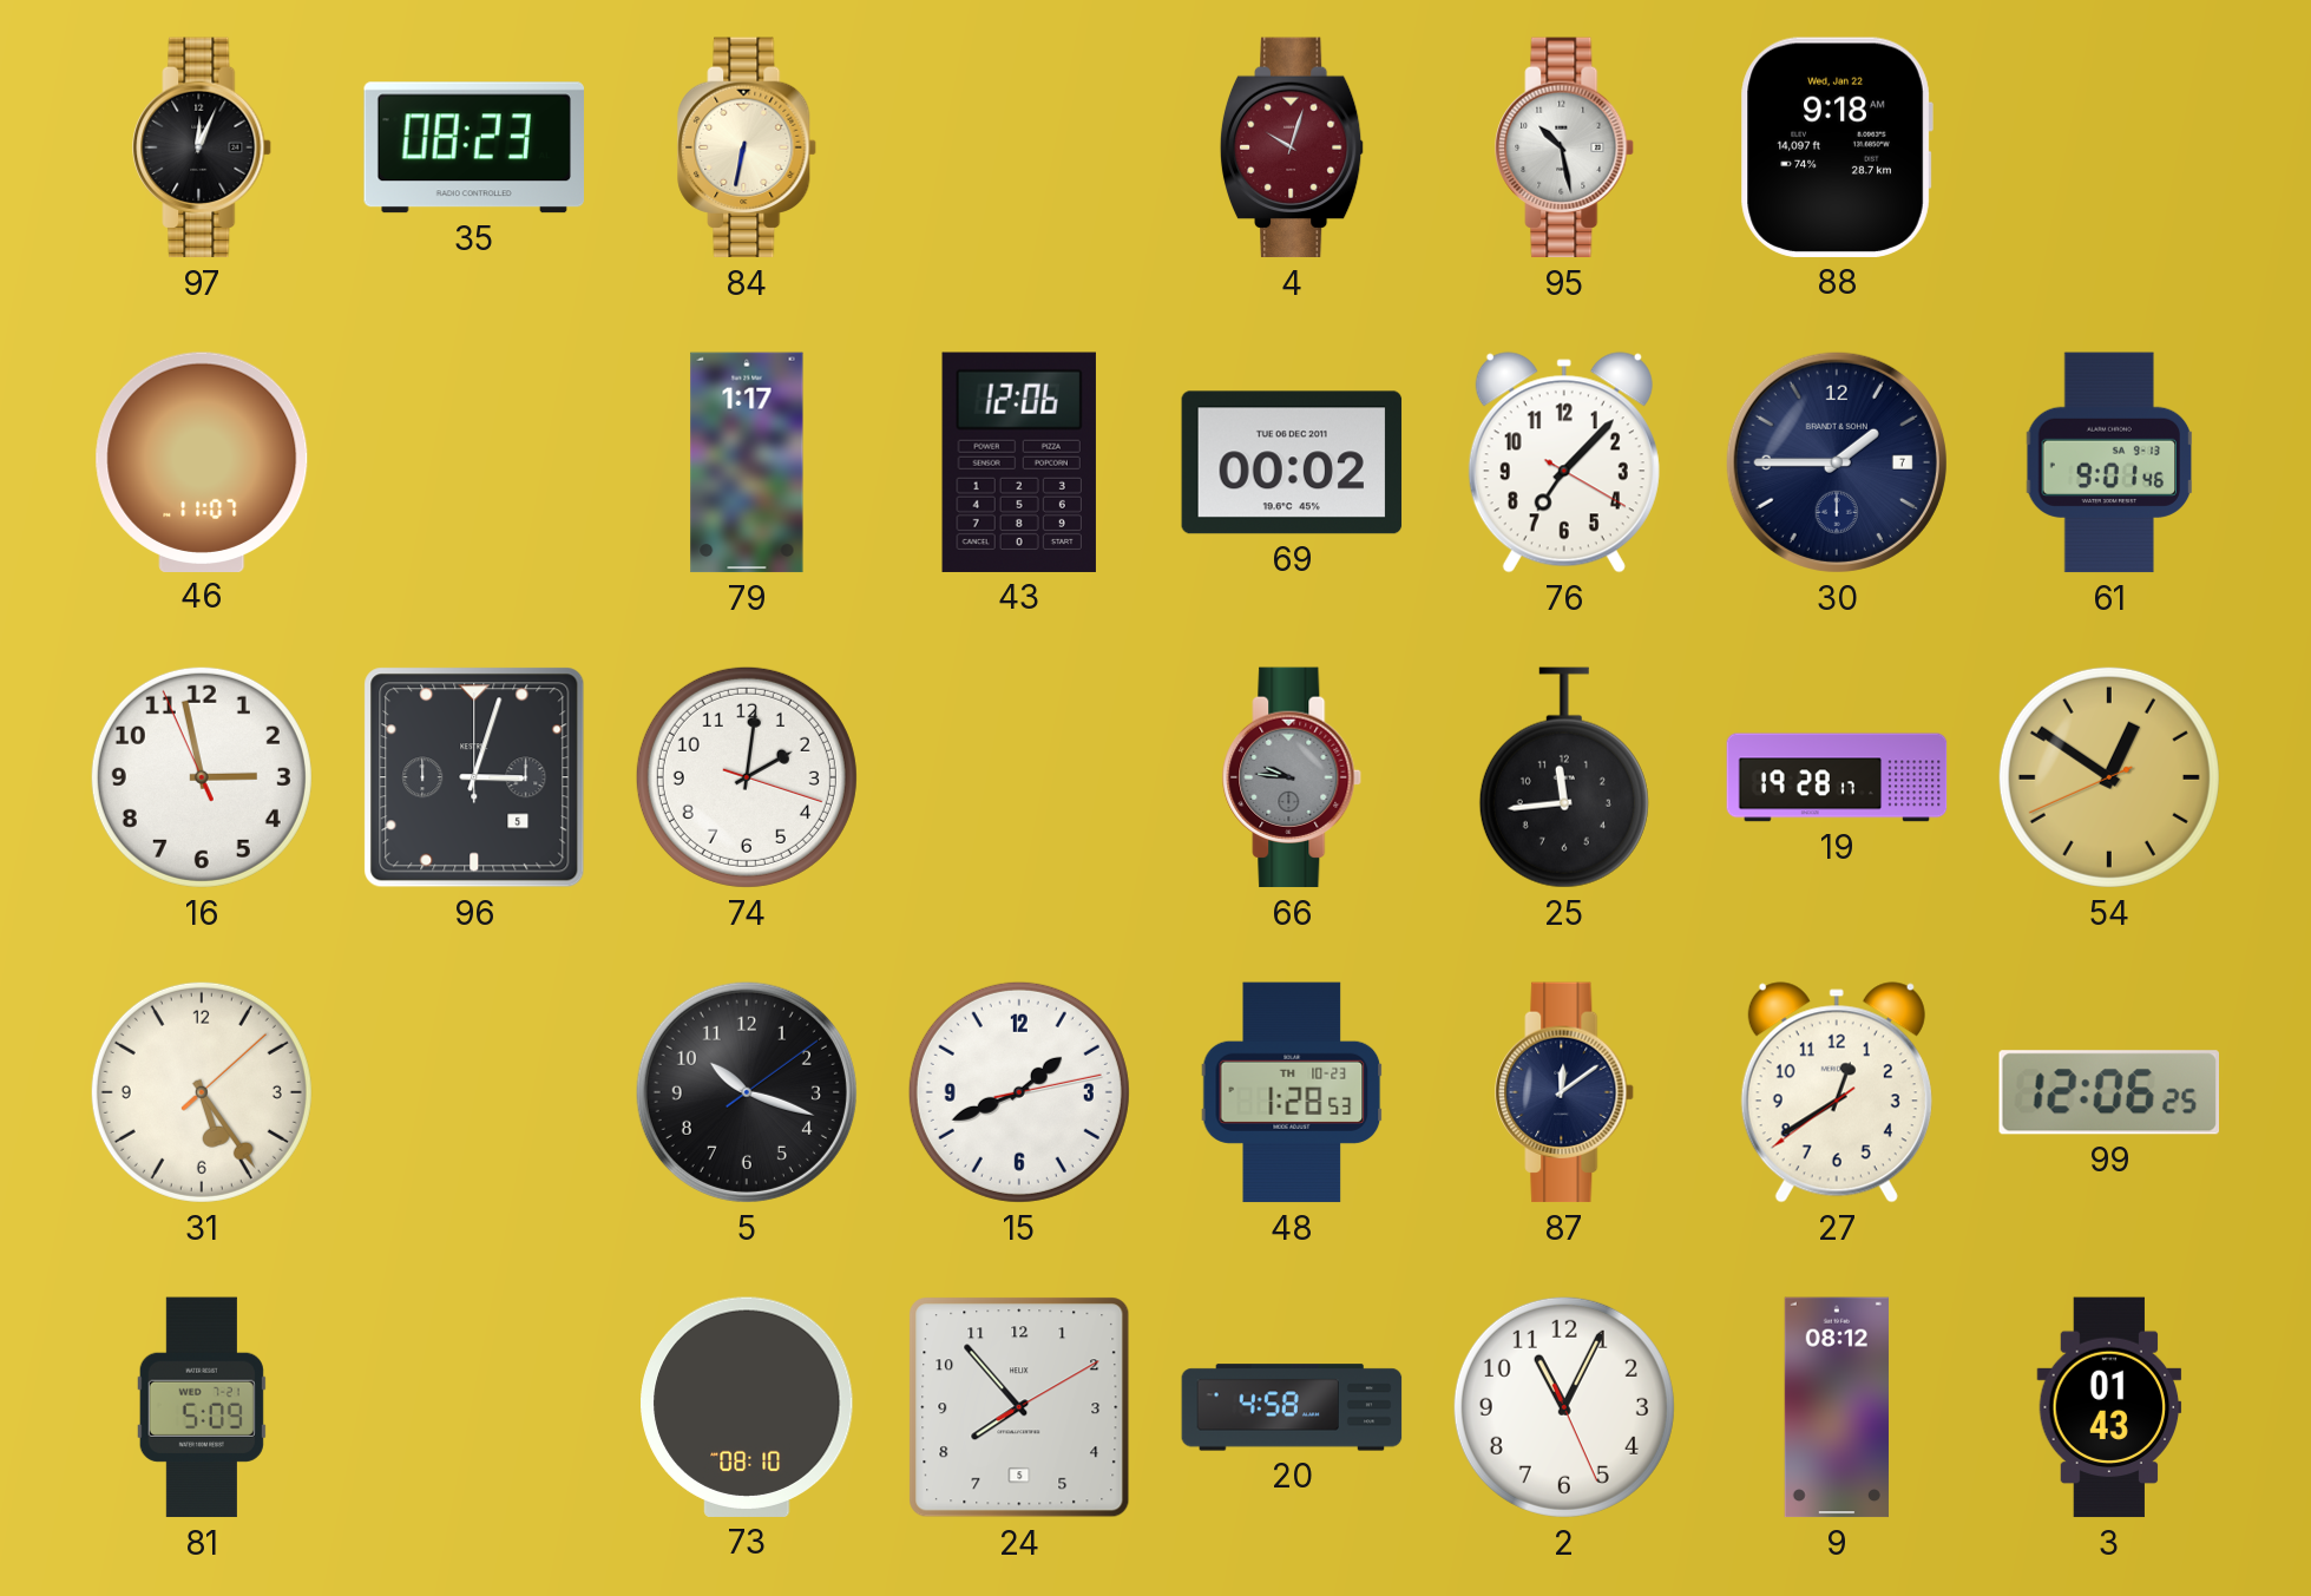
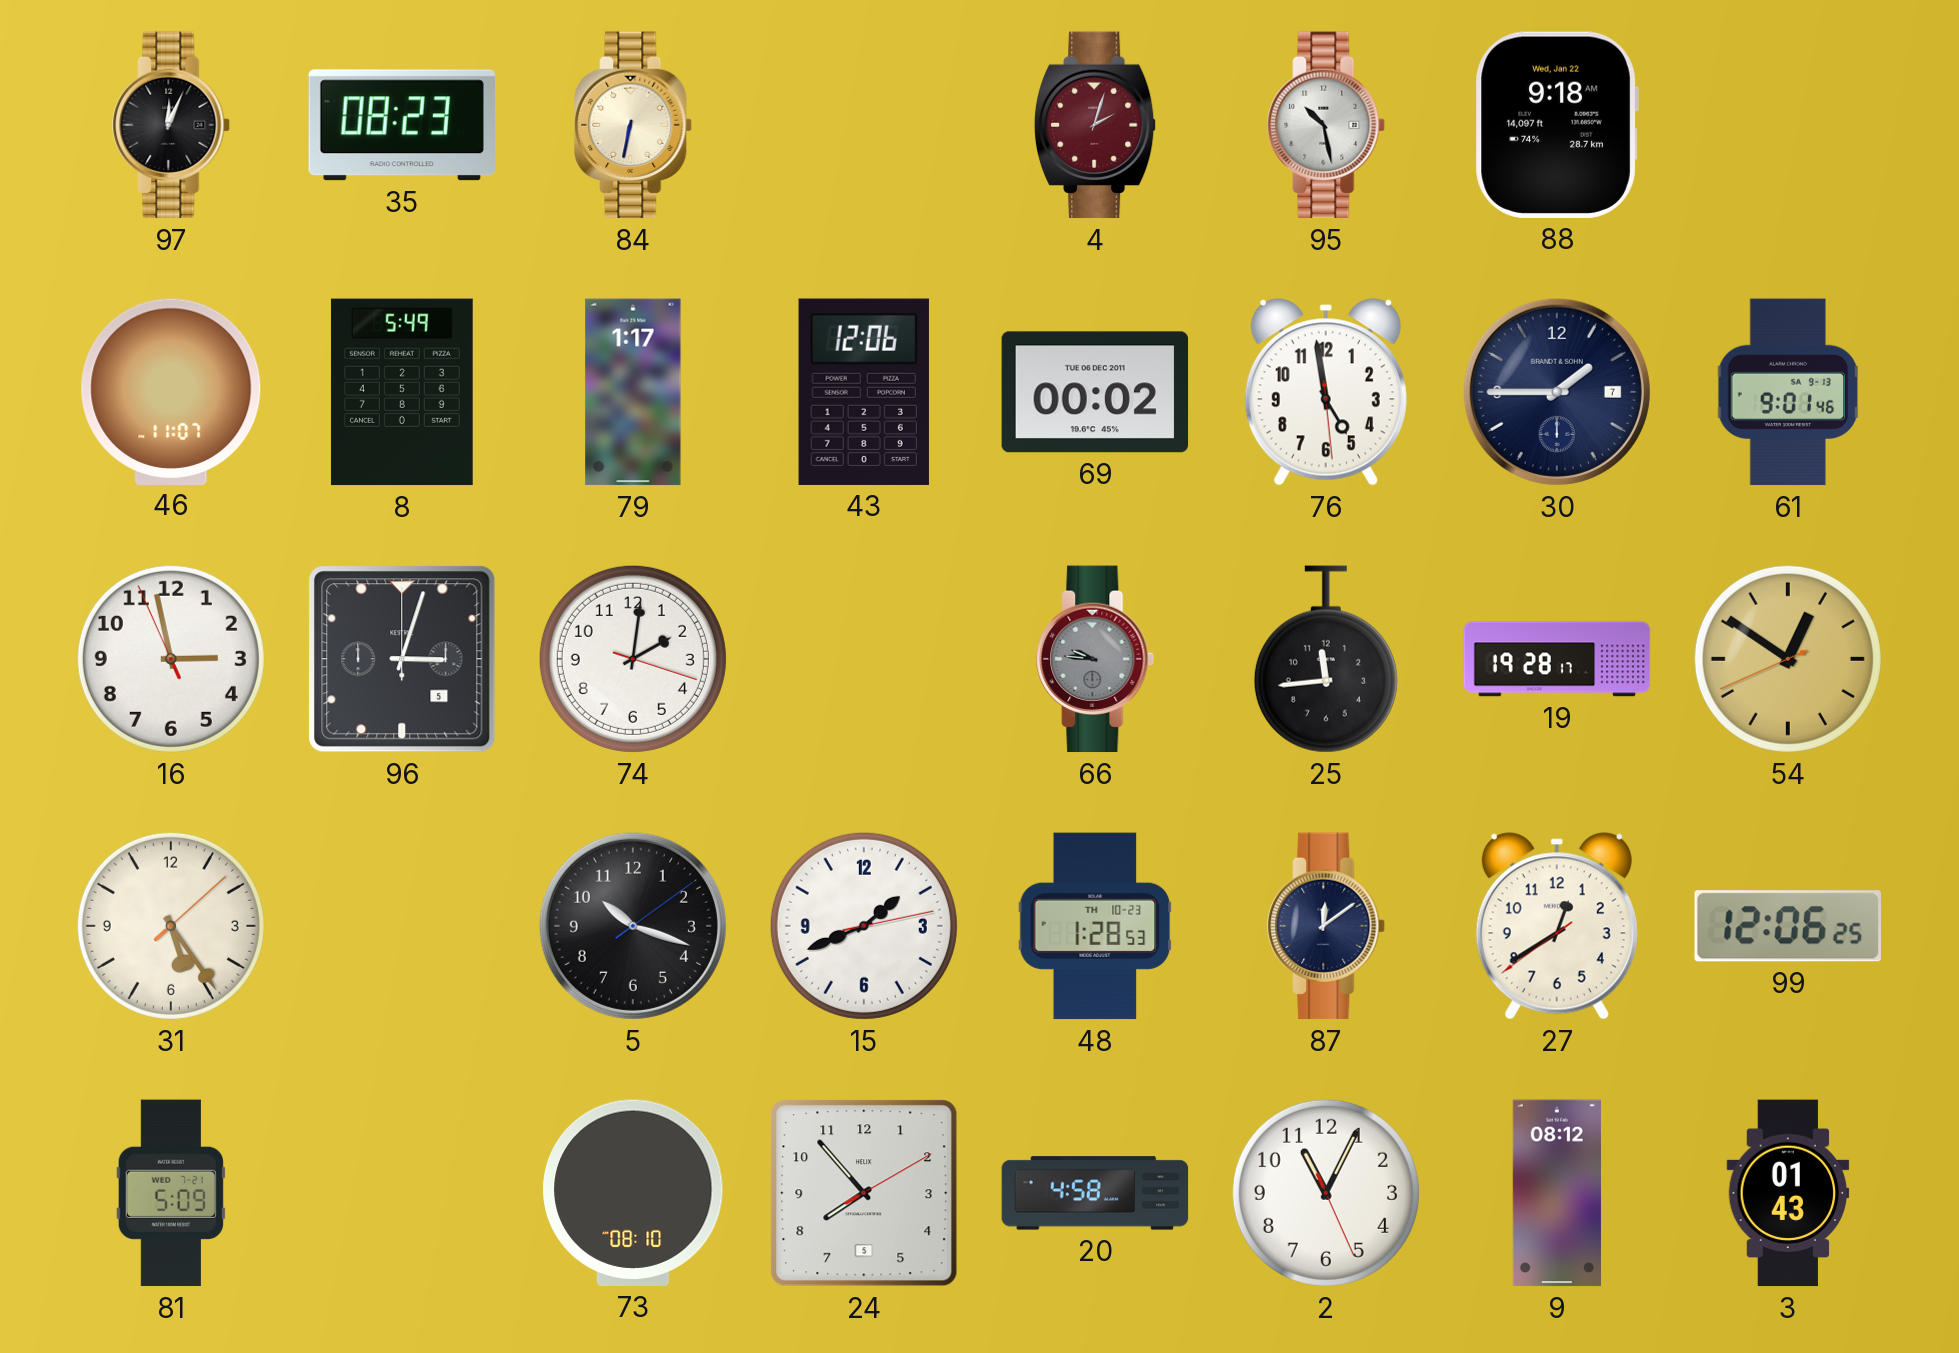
4: 10:03 -> 2:03 (1095, 125)
8: none -> 5:49 (402, 392)
76: 7:07 -> 4:58 (1326, 392)
